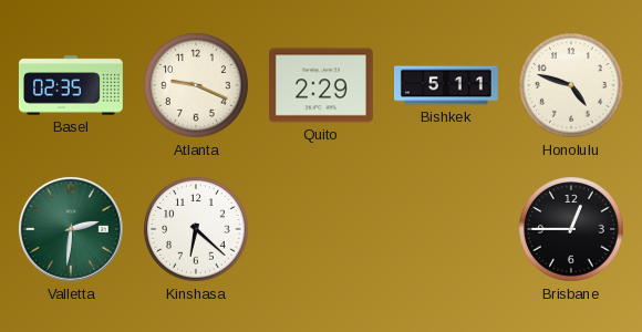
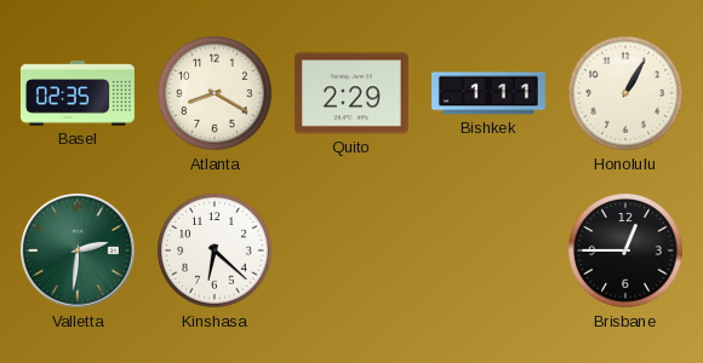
Atlanta: 9:19 -> 8:20 (215, 93)
Bishkek: 5:11 -> 1:11 (490, 93)
Honolulu: 4:48 -> 1:05 (625, 93)
